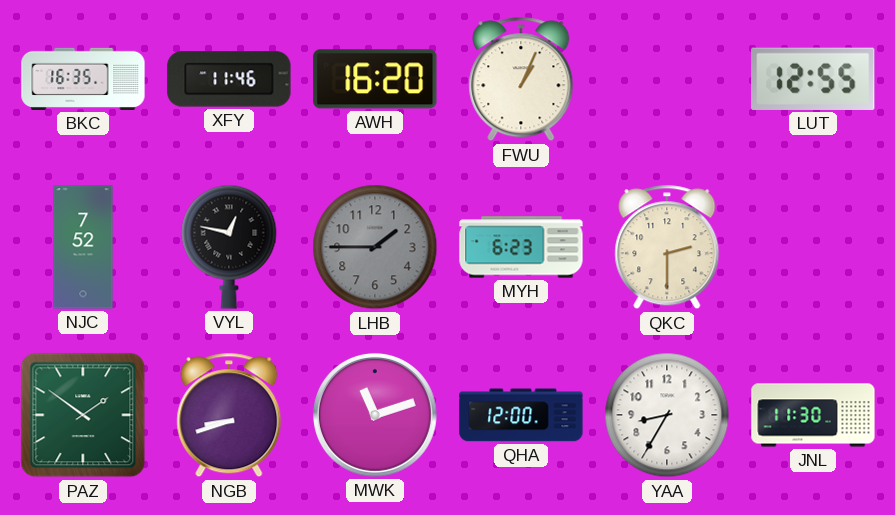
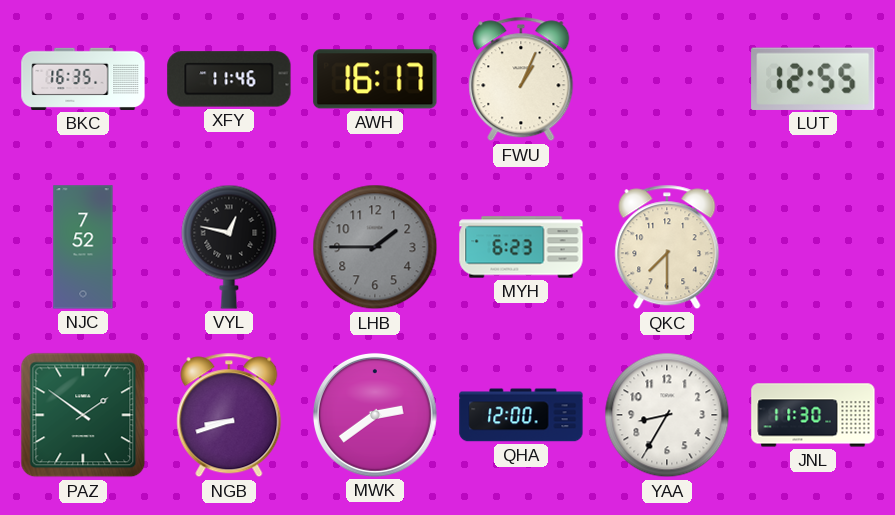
AWH: 16:20 -> 16:17 (375, 79)
QKC: 2:30 -> 7:30 (667, 247)
MWK: 11:12 -> 2:39 (375, 415)
